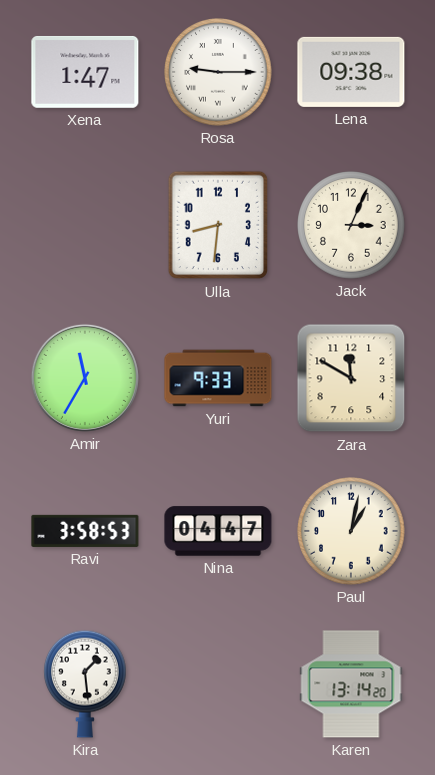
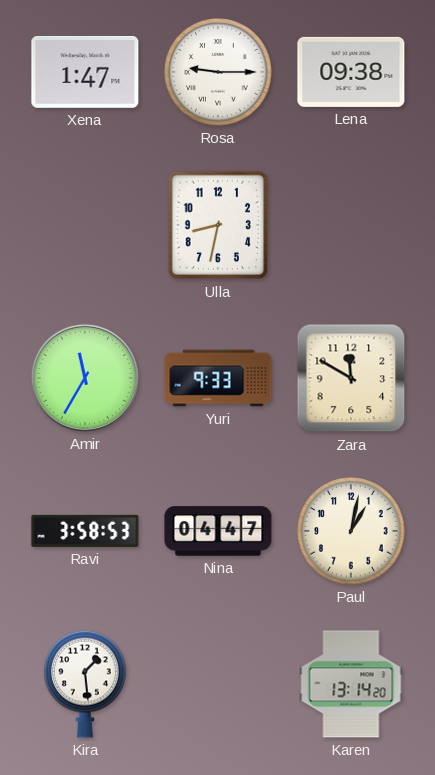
Ulla: 8:31 -> 8:32 (217, 225)
Jack: 3:04 -> none (351, 225)
